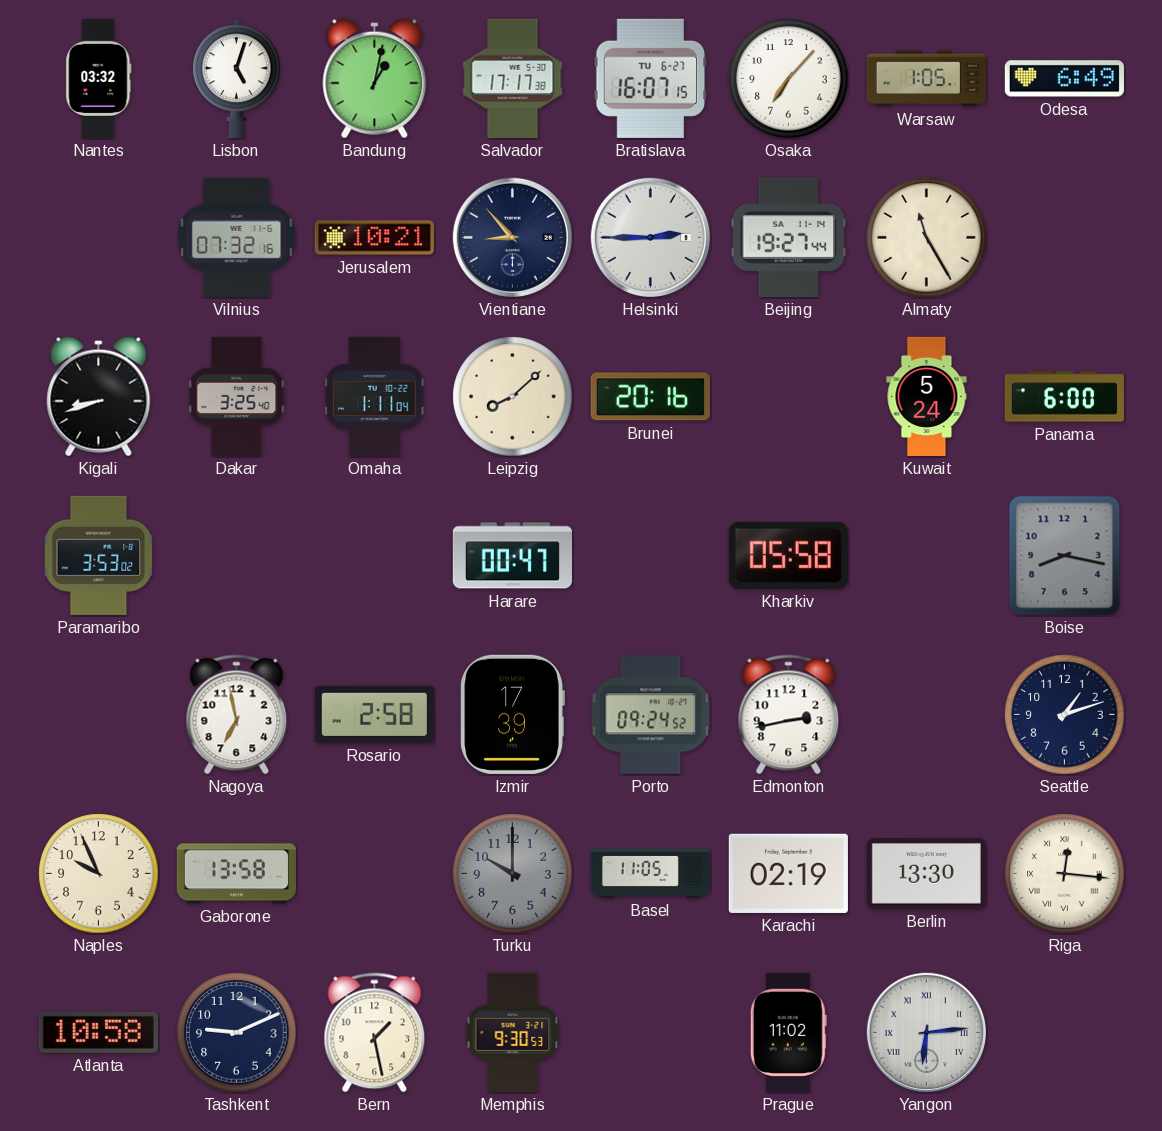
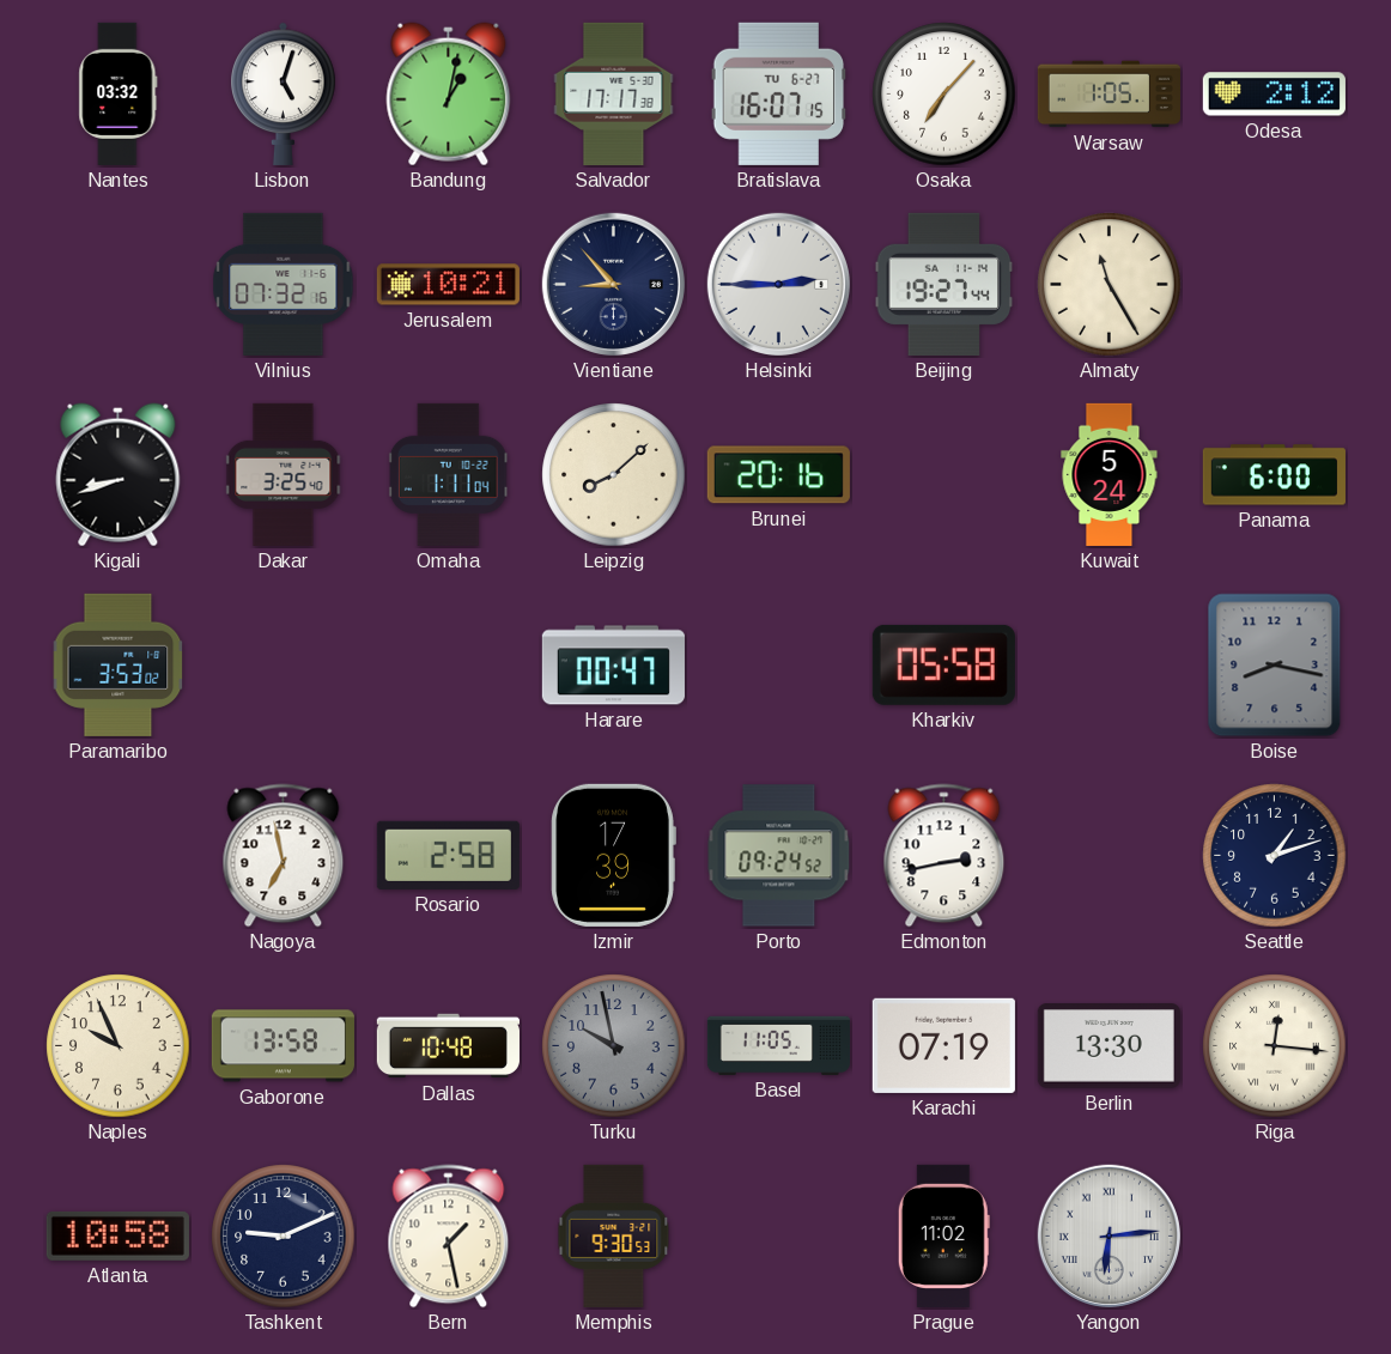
Odesa: 6:49 -> 2:12 (1274, 95)
Dallas: none -> 10:48 (448, 1046)
Turku: 10:00 -> 9:58 (614, 1046)
Karachi: 02:19 -> 07:19 (943, 1045)
